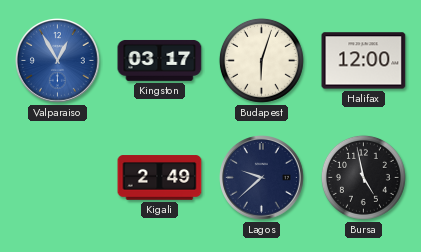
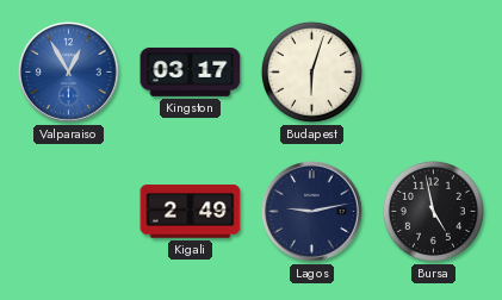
Halifax: 12:00 -> none (364, 61)
Lagos: 9:38 -> 9:13 (312, 212)
